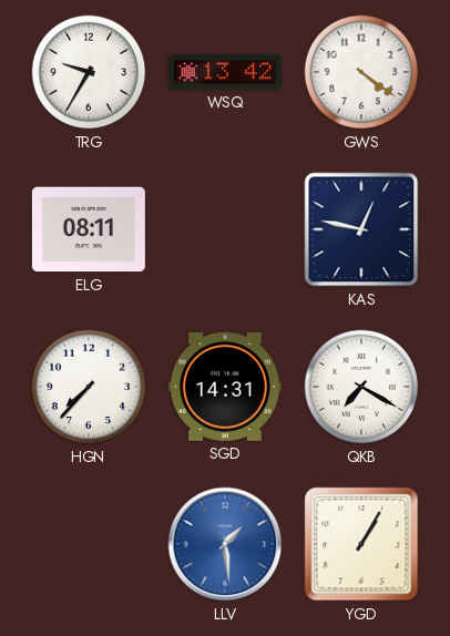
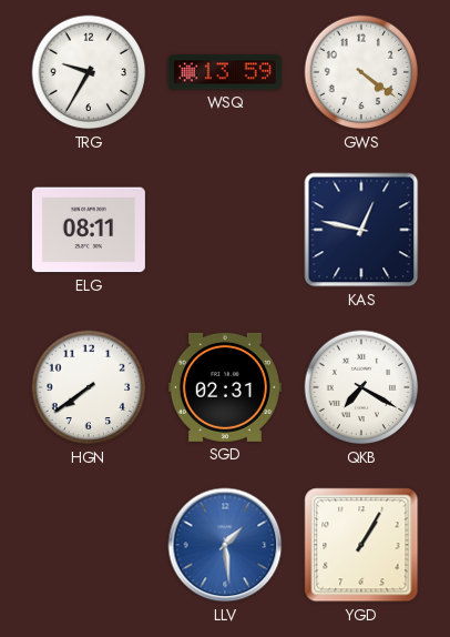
WSQ: 13:42 -> 13:59 (225, 72)
HGN: 7:37 -> 7:39 (89, 387)
SGD: 14:31 -> 02:31 (225, 387)
